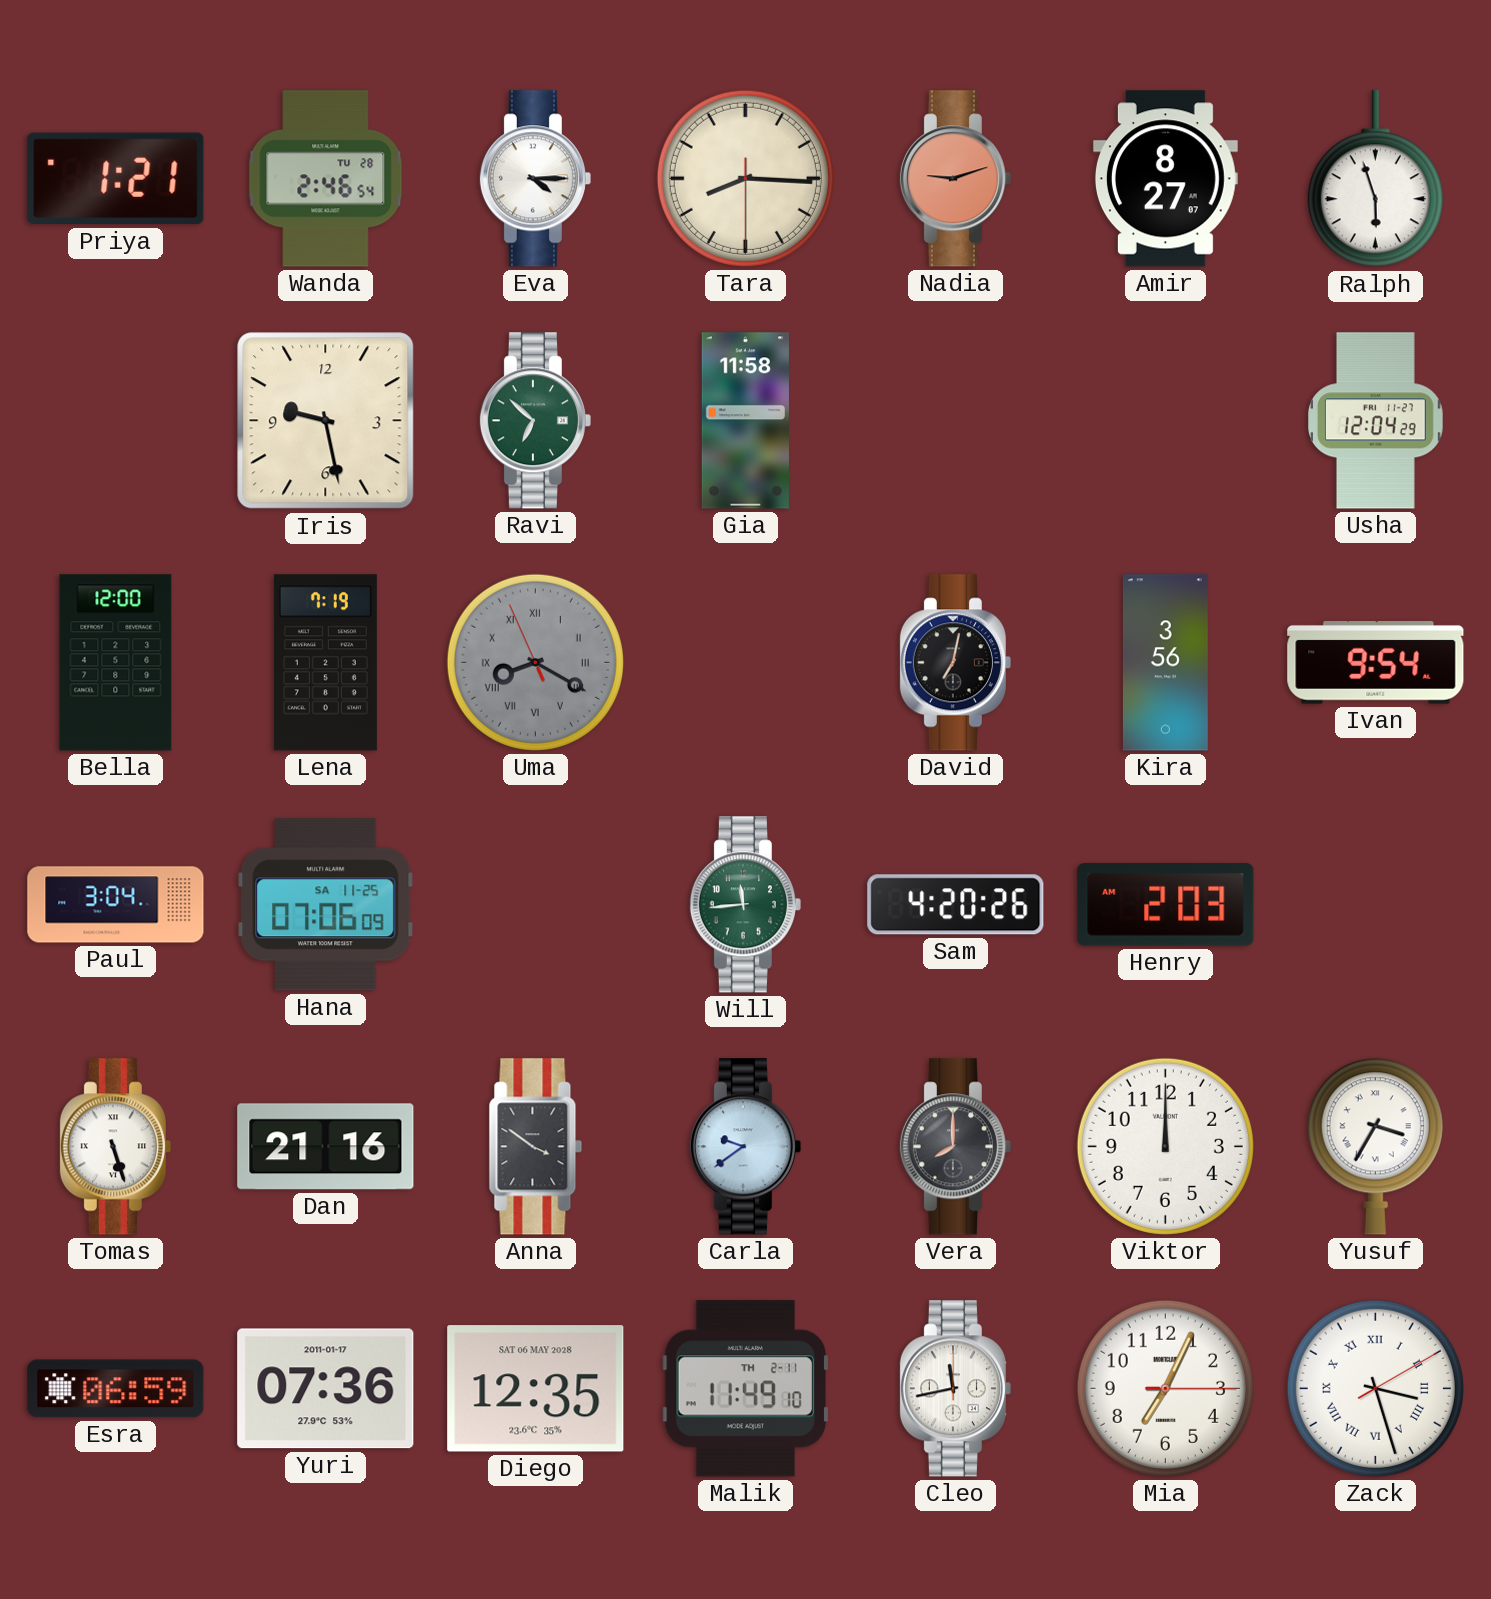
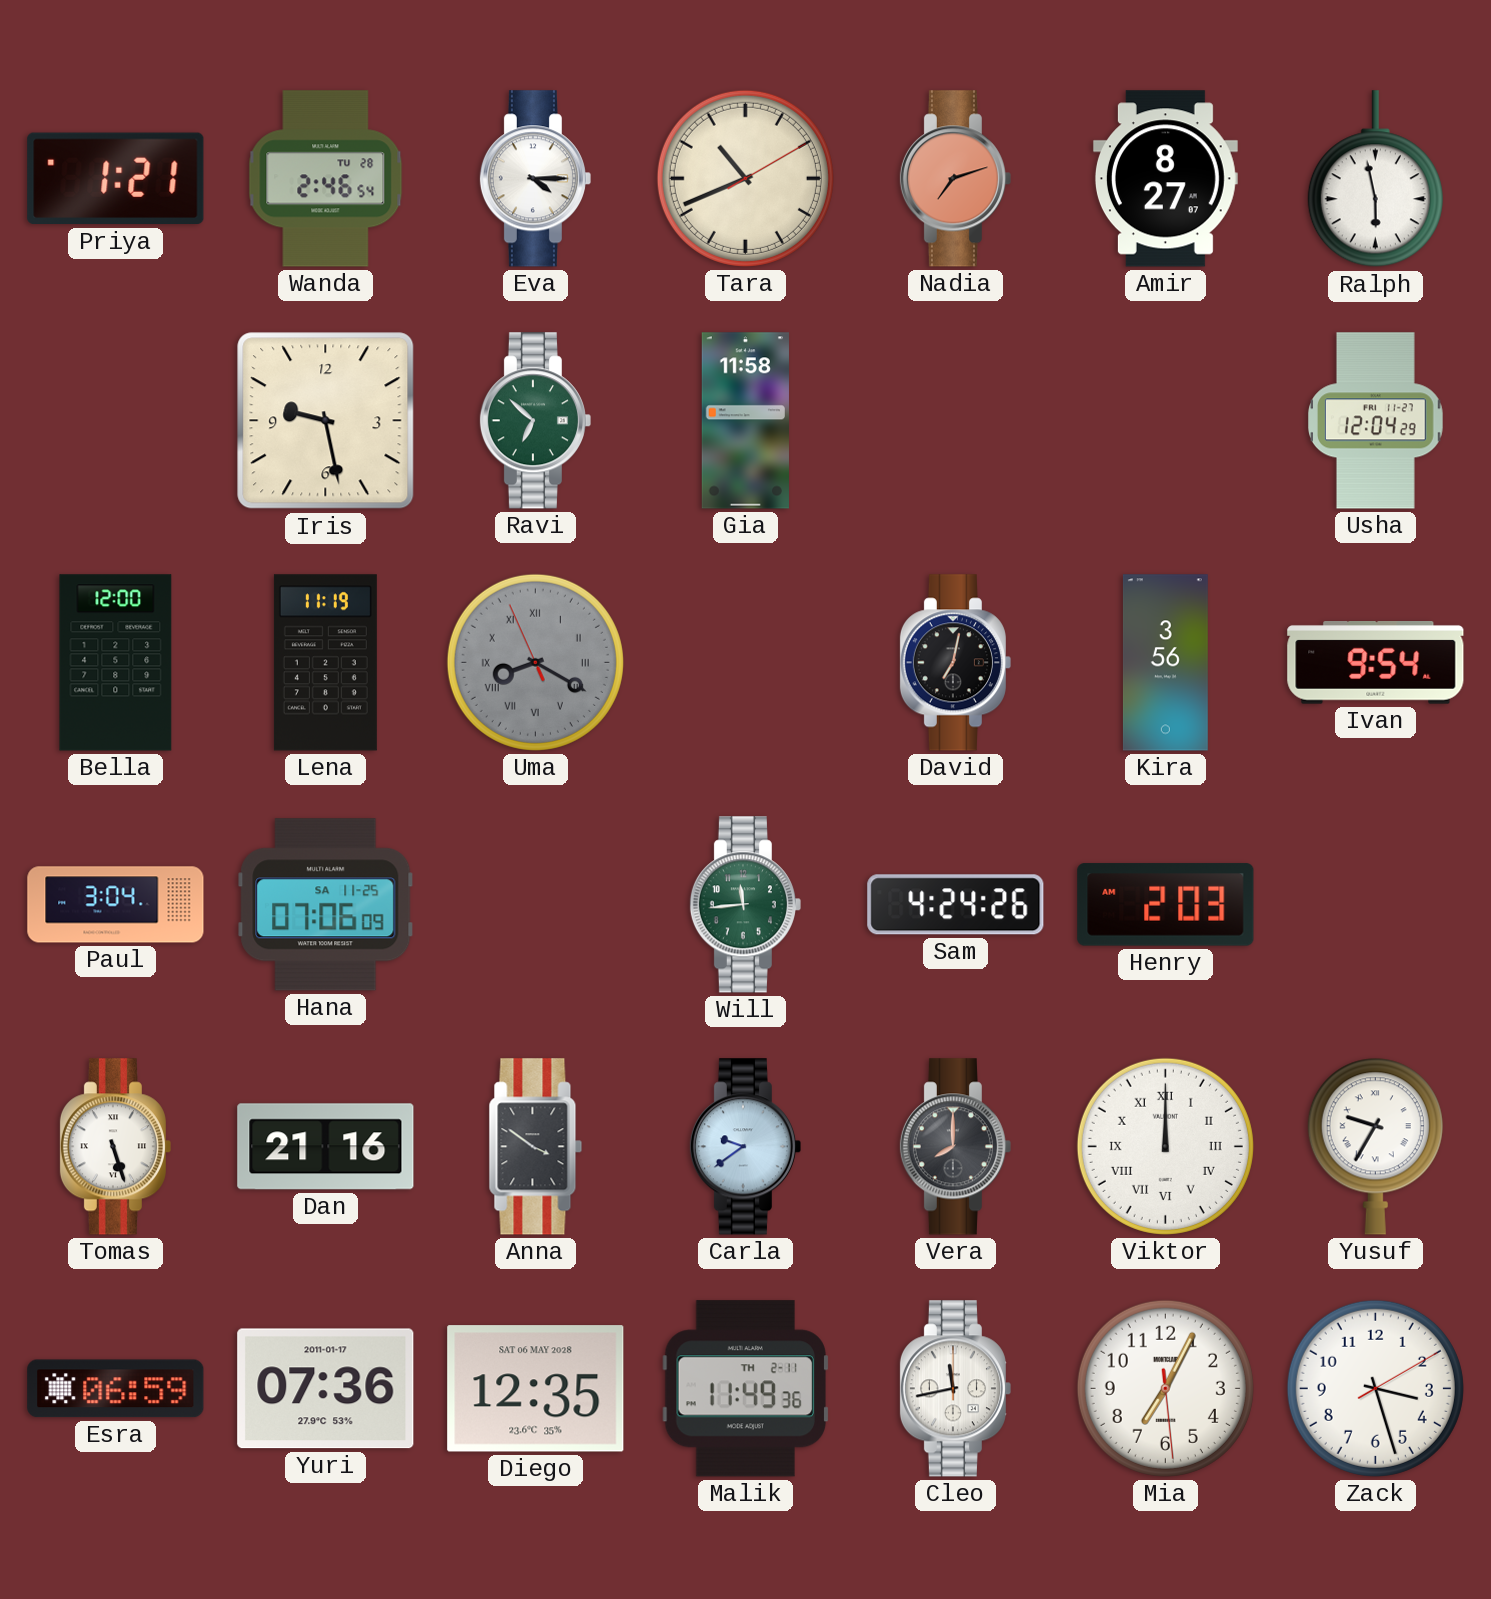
Tara: 8:15 -> 10:41 (745, 178)
Nadia: 9:12 -> 7:12 (955, 179)
Ralph: 5:57 -> 5:58 (1375, 179)
Lena: 7:19 -> 11:19 (325, 663)
Sam: 4:20 -> 4:24 (956, 905)
Viktor numerals: Arabic -> Roman (1165, 1146)
Yusuf: 3:35 -> 9:35 (1375, 1146)
Malik: 11:49:10 -> 11:49:36 (746, 1389)
Mia: 7:04:15 -> 7:04:29 (1165, 1388)
Zack numerals: Roman -> Arabic (1375, 1388)
